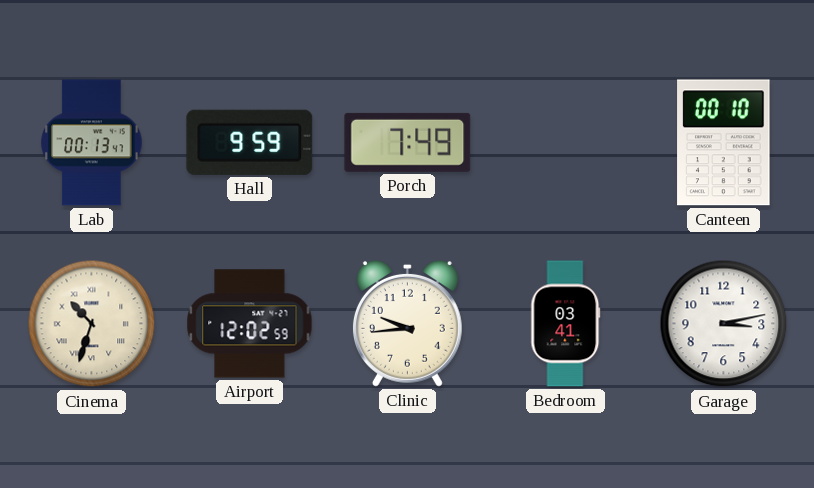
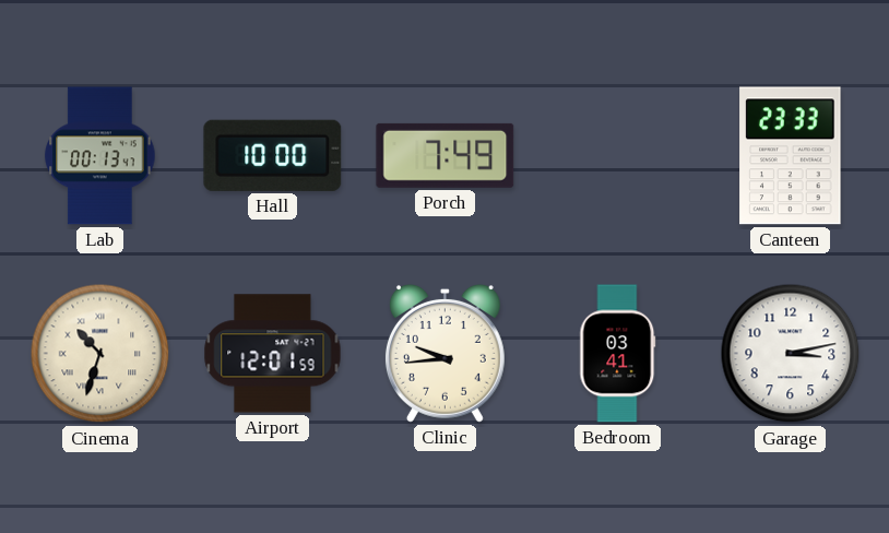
Hall: 9:59 -> 10:00 (273, 155)
Canteen: 00:10 -> 23:33 (791, 156)
Airport: 12:02 -> 12:01 (273, 354)
